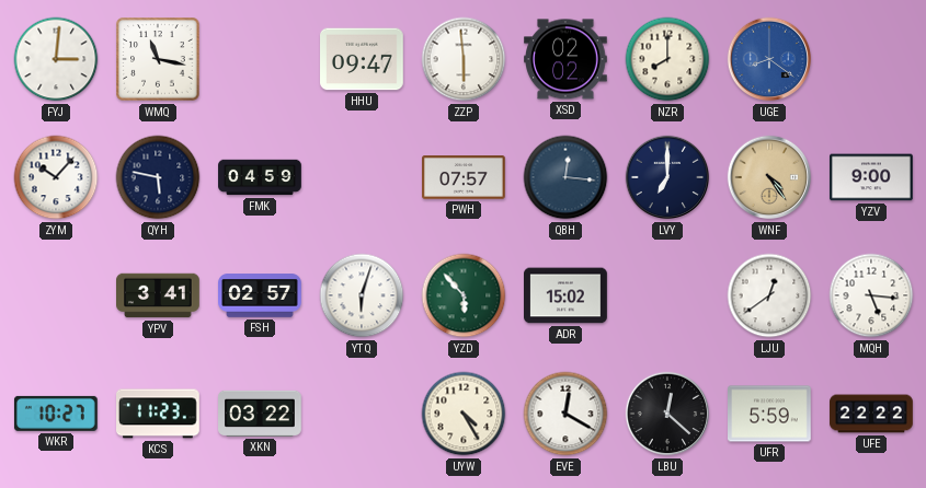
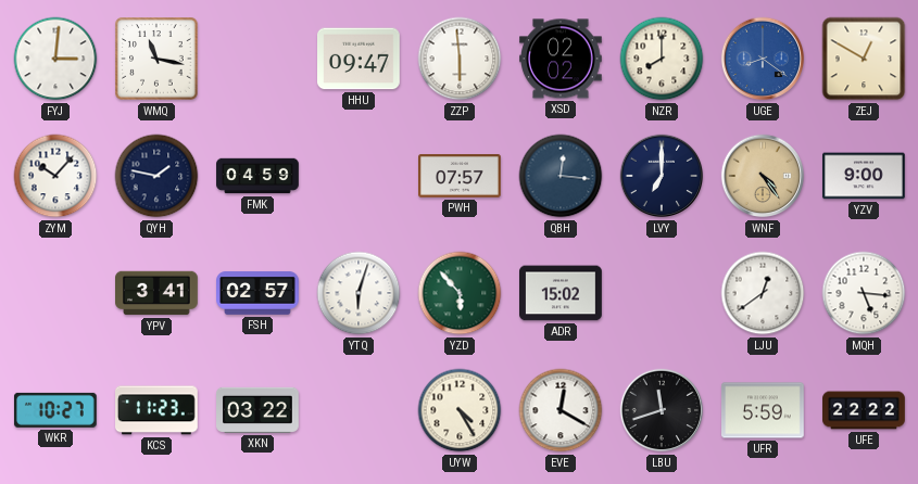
ZEJ: none -> 12:50 (864, 59)
QYH: 5:47 -> 1:47 (156, 176)
LBU: 12:22 -> 11:42 (662, 410)
